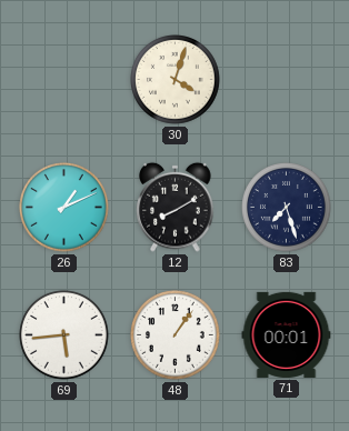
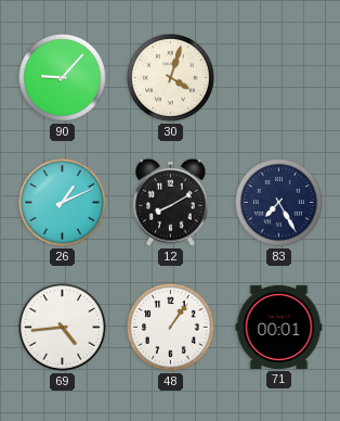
90: none -> 9:07 (63, 78)
83: 7:27 -> 7:25 (279, 203)
69: 5:44 -> 4:44 (63, 328)
